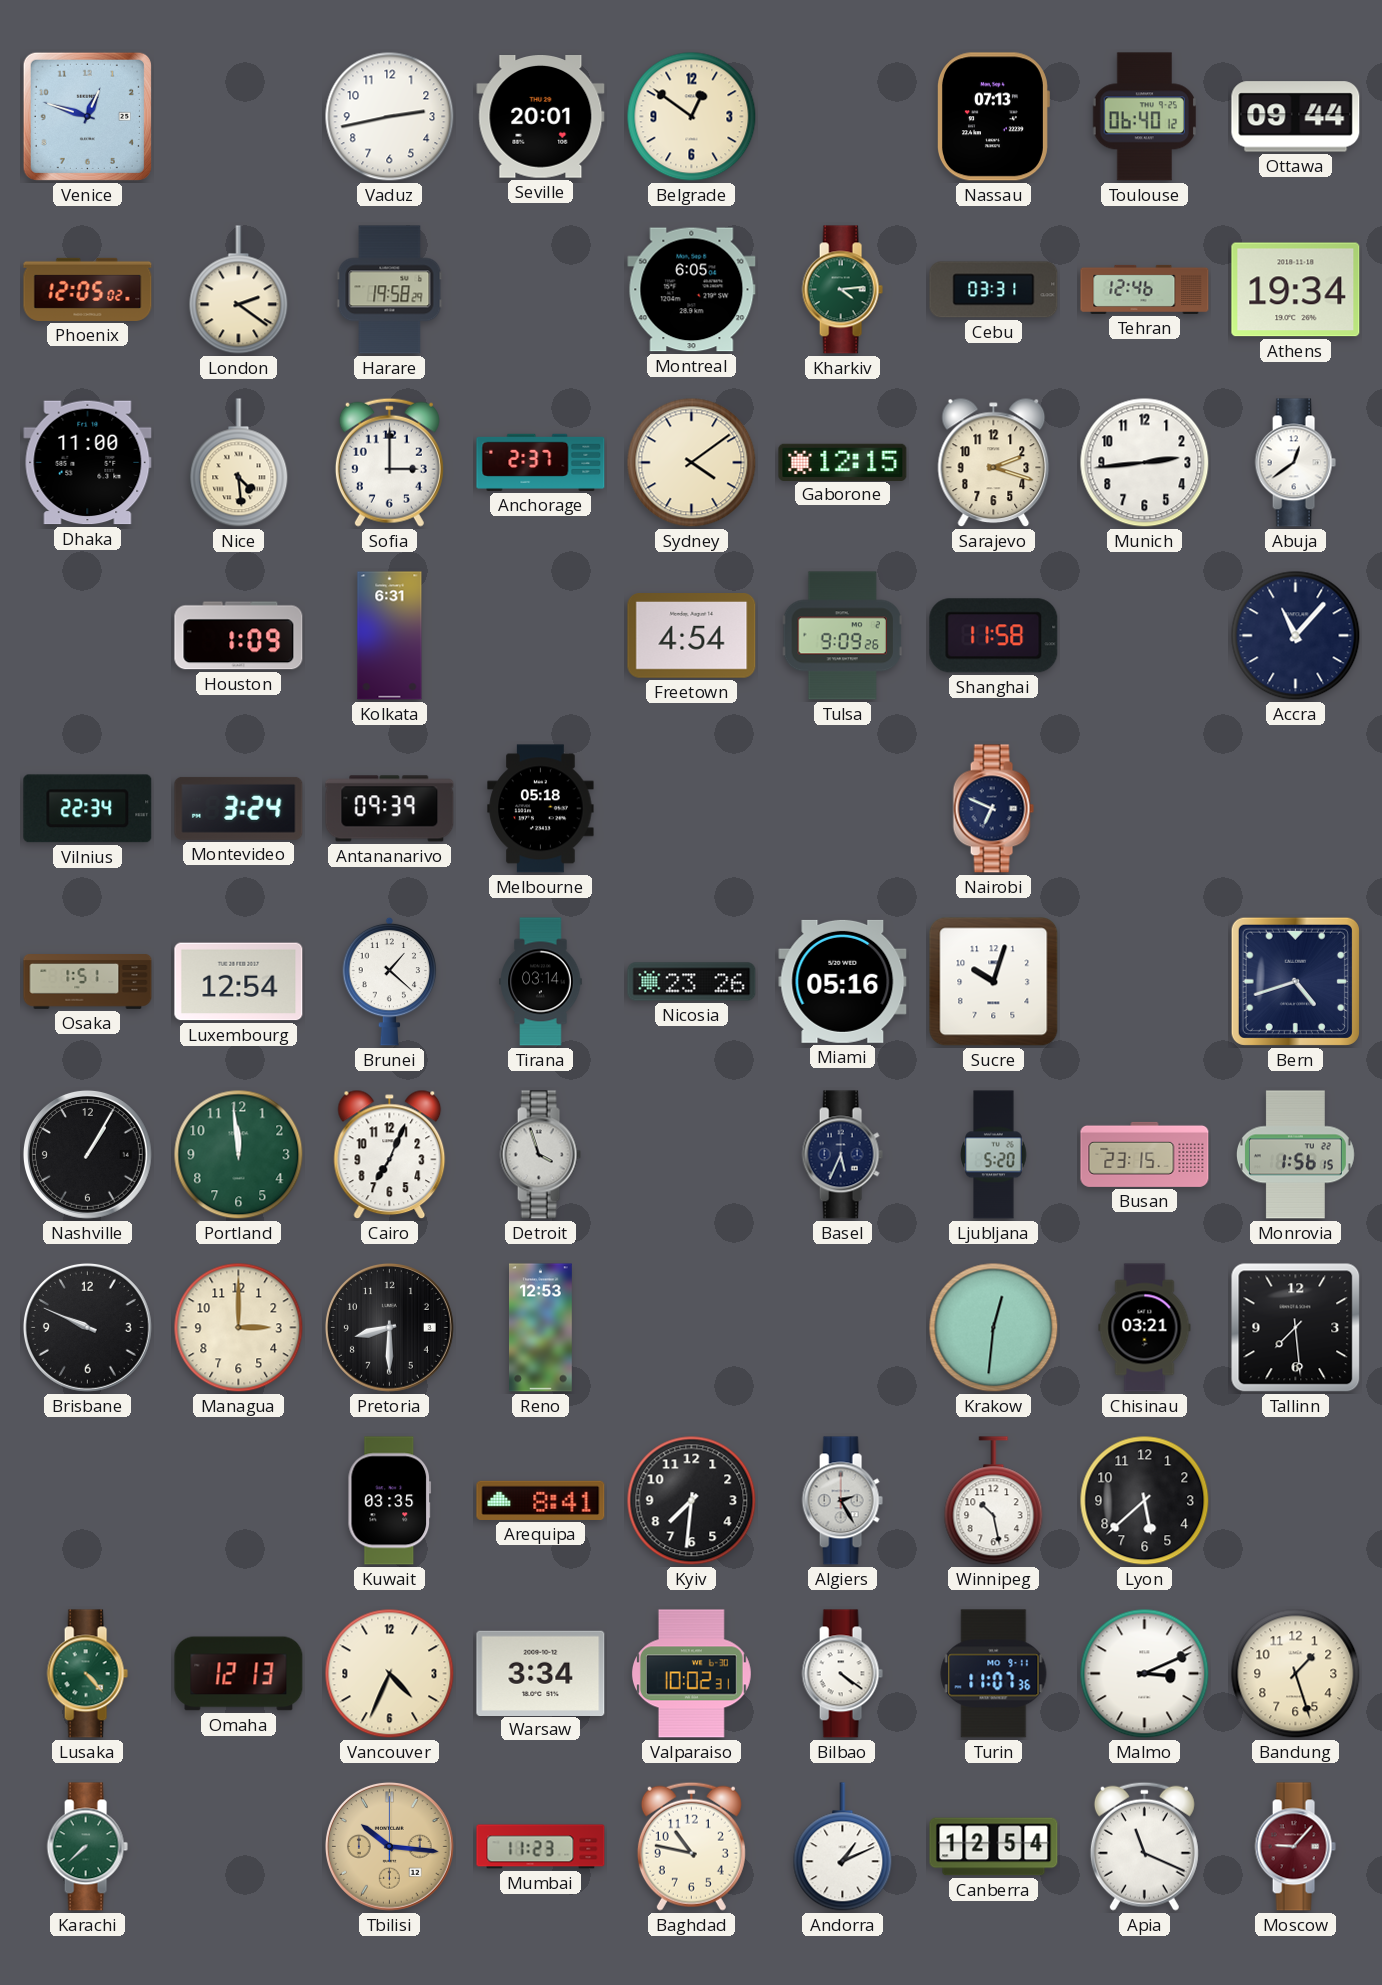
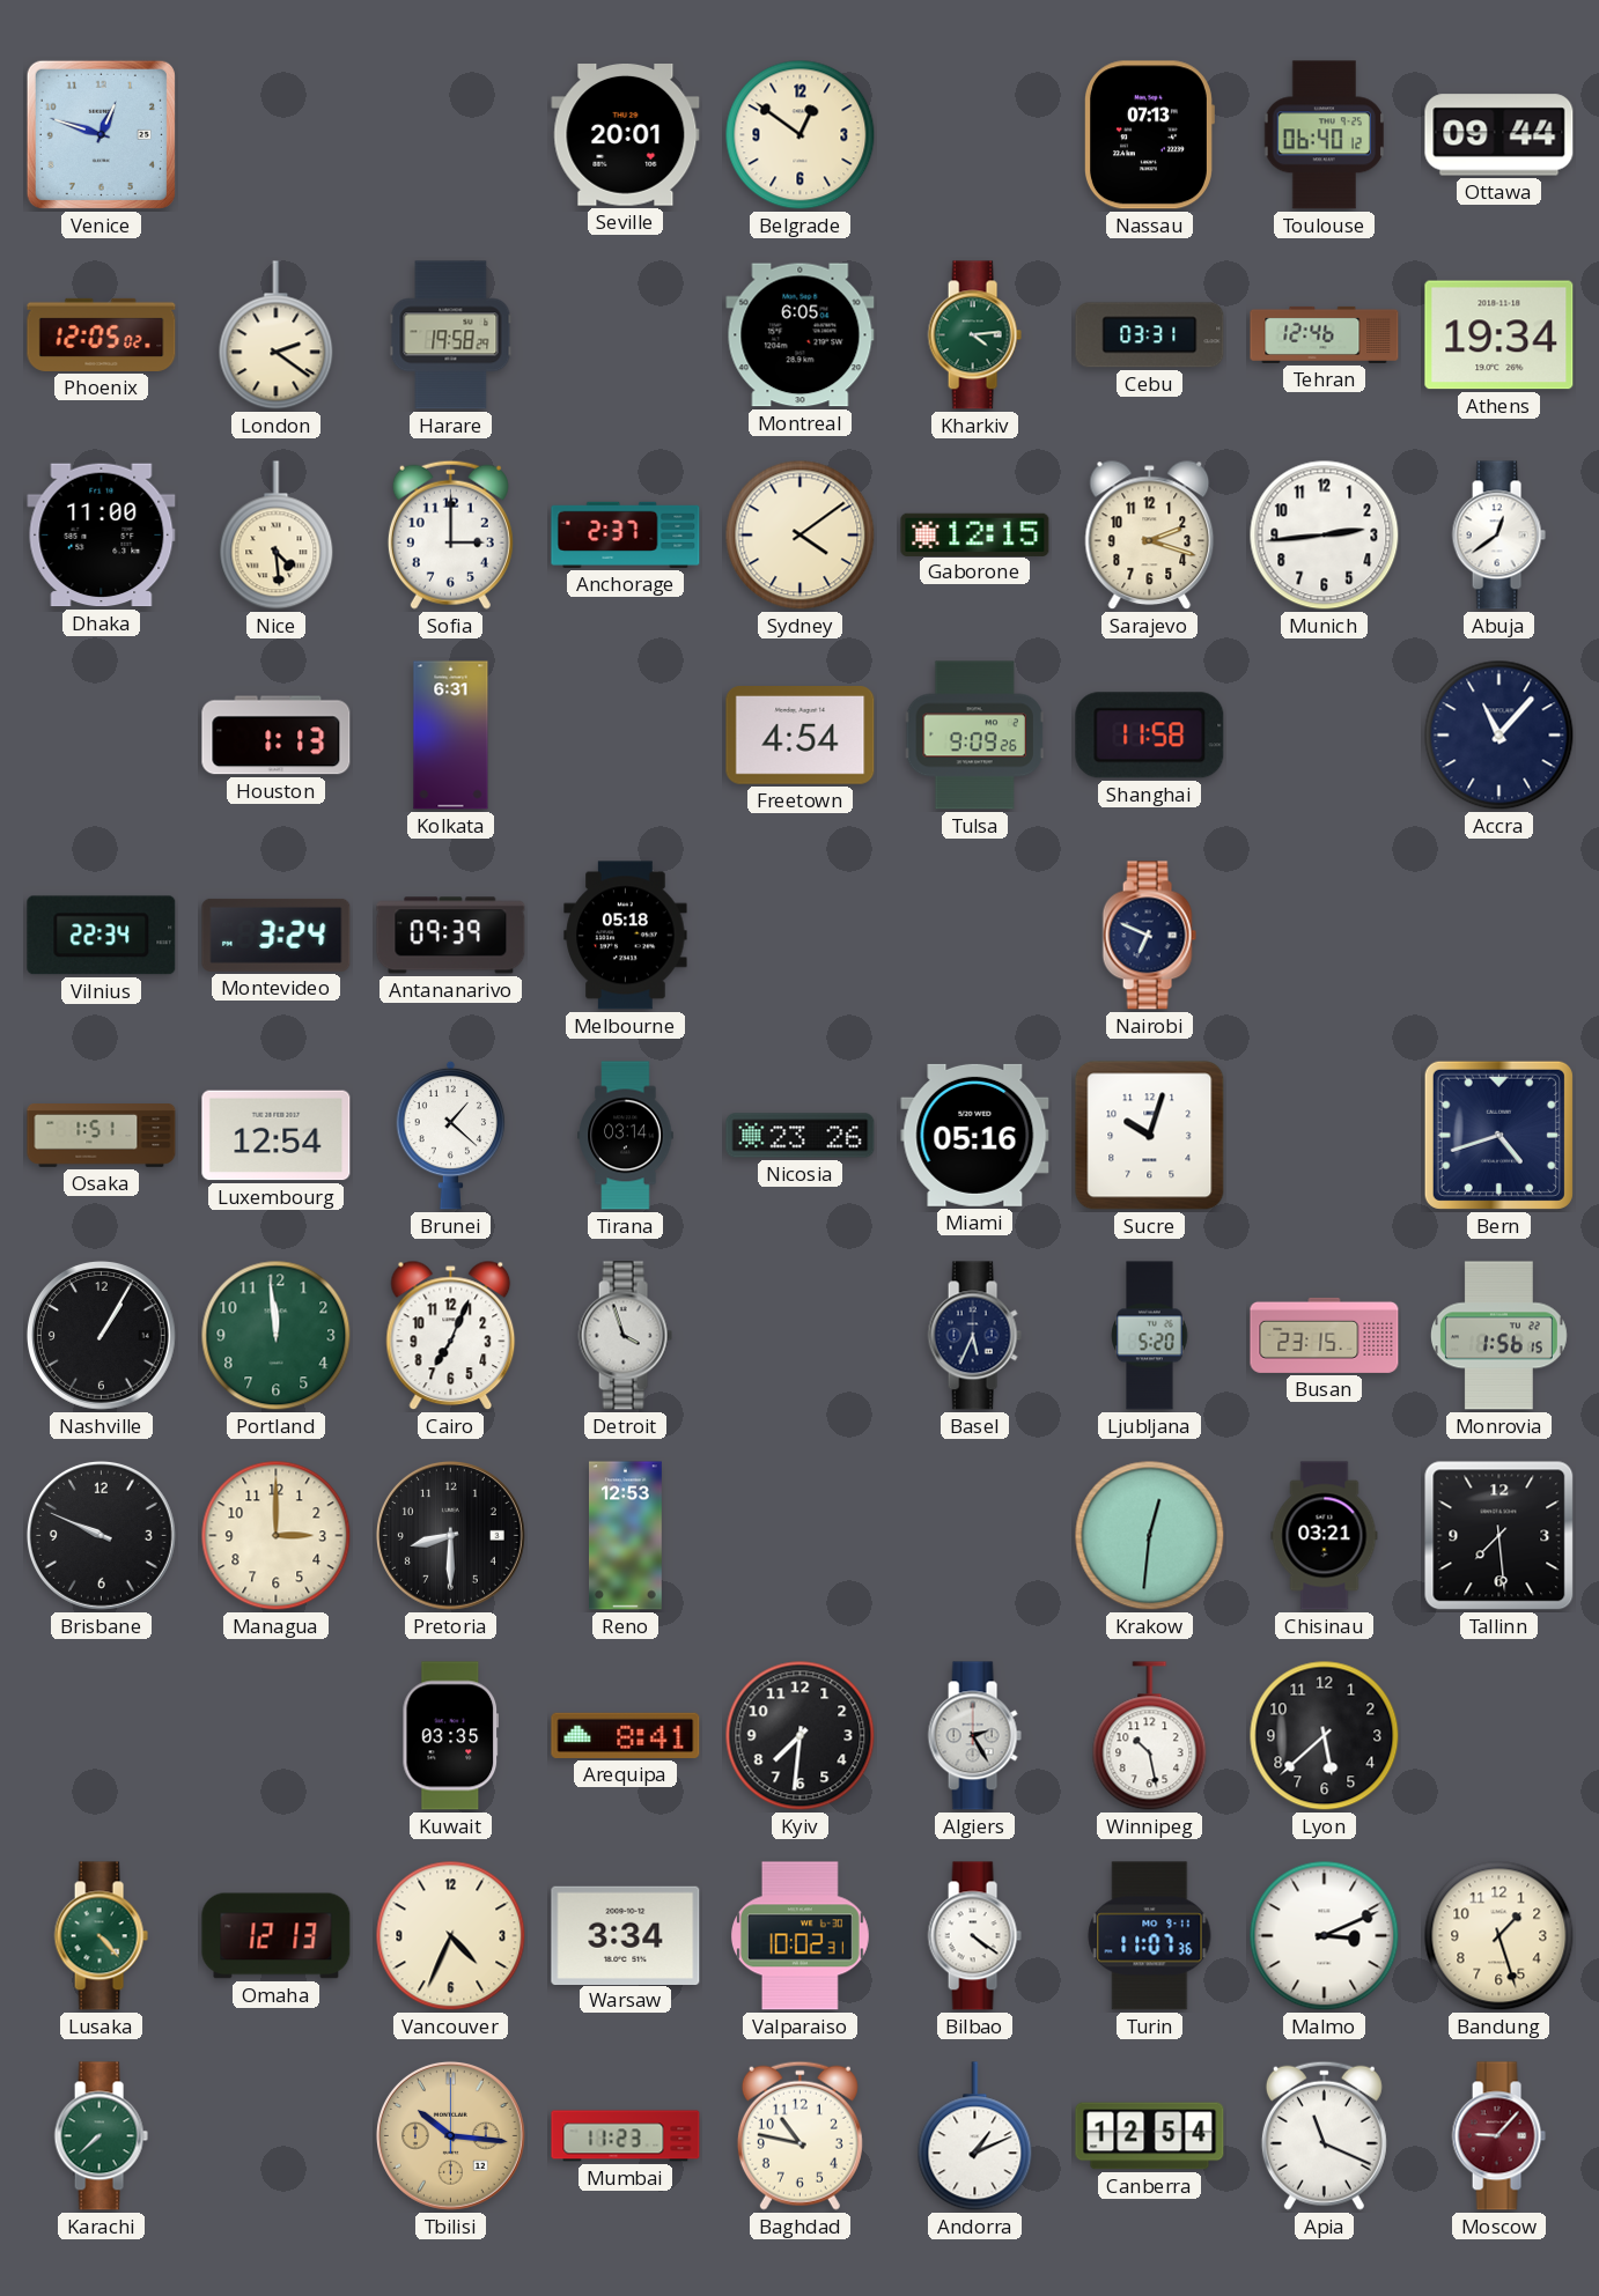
Vaduz: 2:43 -> none (390, 117)
Houston: 1:09 -> 1:13 (277, 736)
